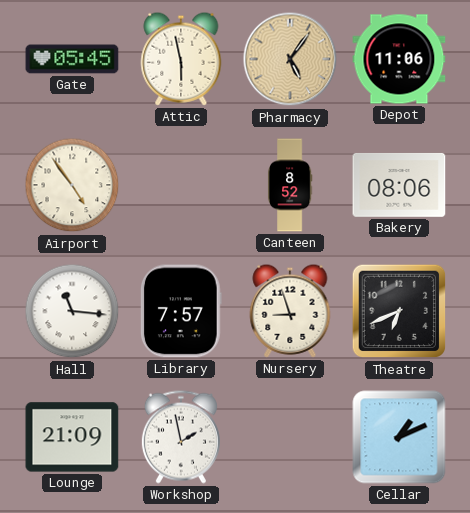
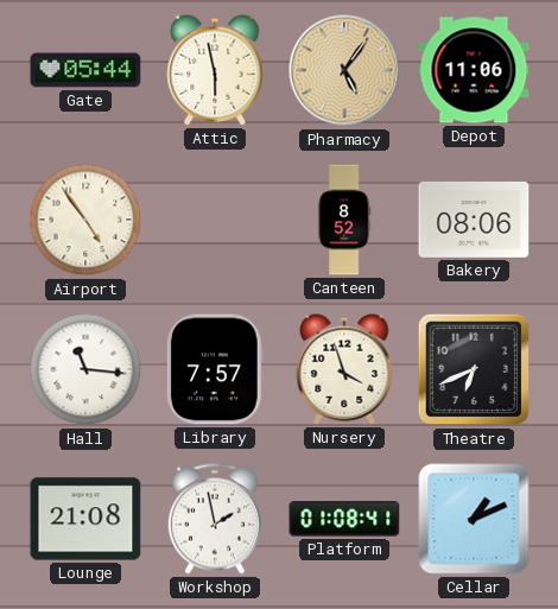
Gate: 05:45 -> 05:44 (85, 70)
Nursery: 8:57 -> 3:57 (344, 369)
Lounge: 21:09 -> 21:08 (85, 519)
Platform: none -> 01:08 (344, 519)
